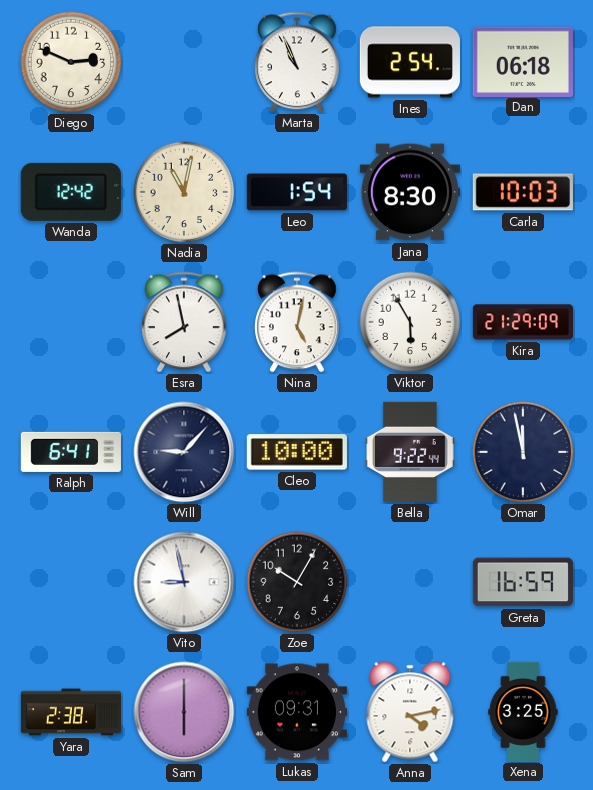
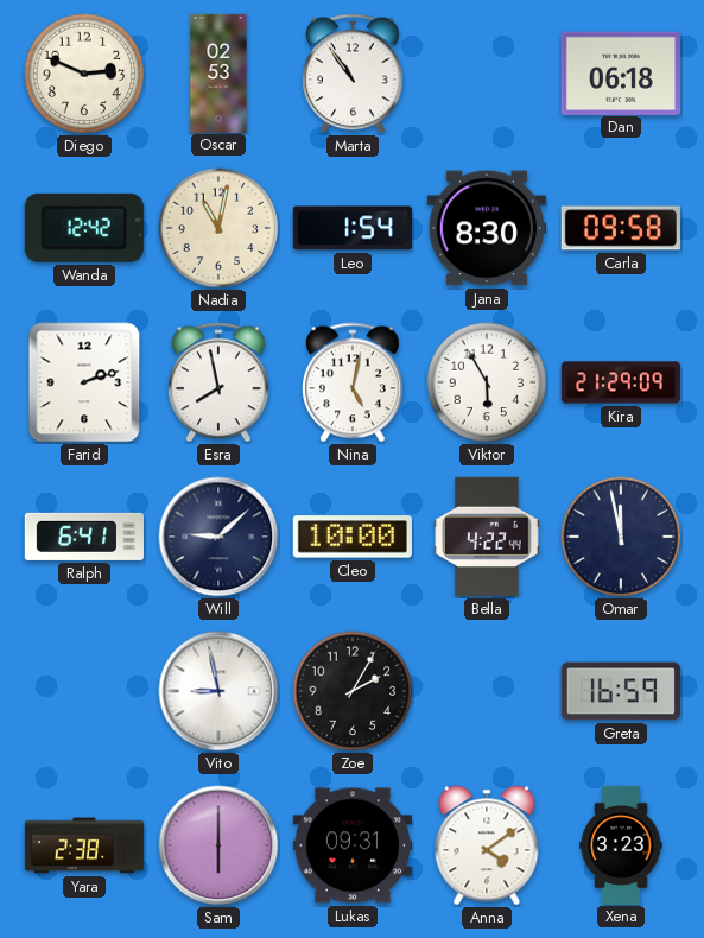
Oscar: none -> 02:53 (218, 72)
Marta: 10:56 -> 10:54 (353, 74)
Ines: 2:54 -> none (410, 62)
Carla: 10:03 -> 09:58 (621, 228)
Farid: none -> 2:12 (84, 382)
Will: 9:07 -> 9:08 (218, 537)
Bella: 9:22 -> 4:22 (487, 537)
Zoe: 10:05 -> 2:05 (353, 691)
Anna: 4:13 -> 4:09 (487, 845)
Xena: 3:25 -> 3:23 (621, 844)
